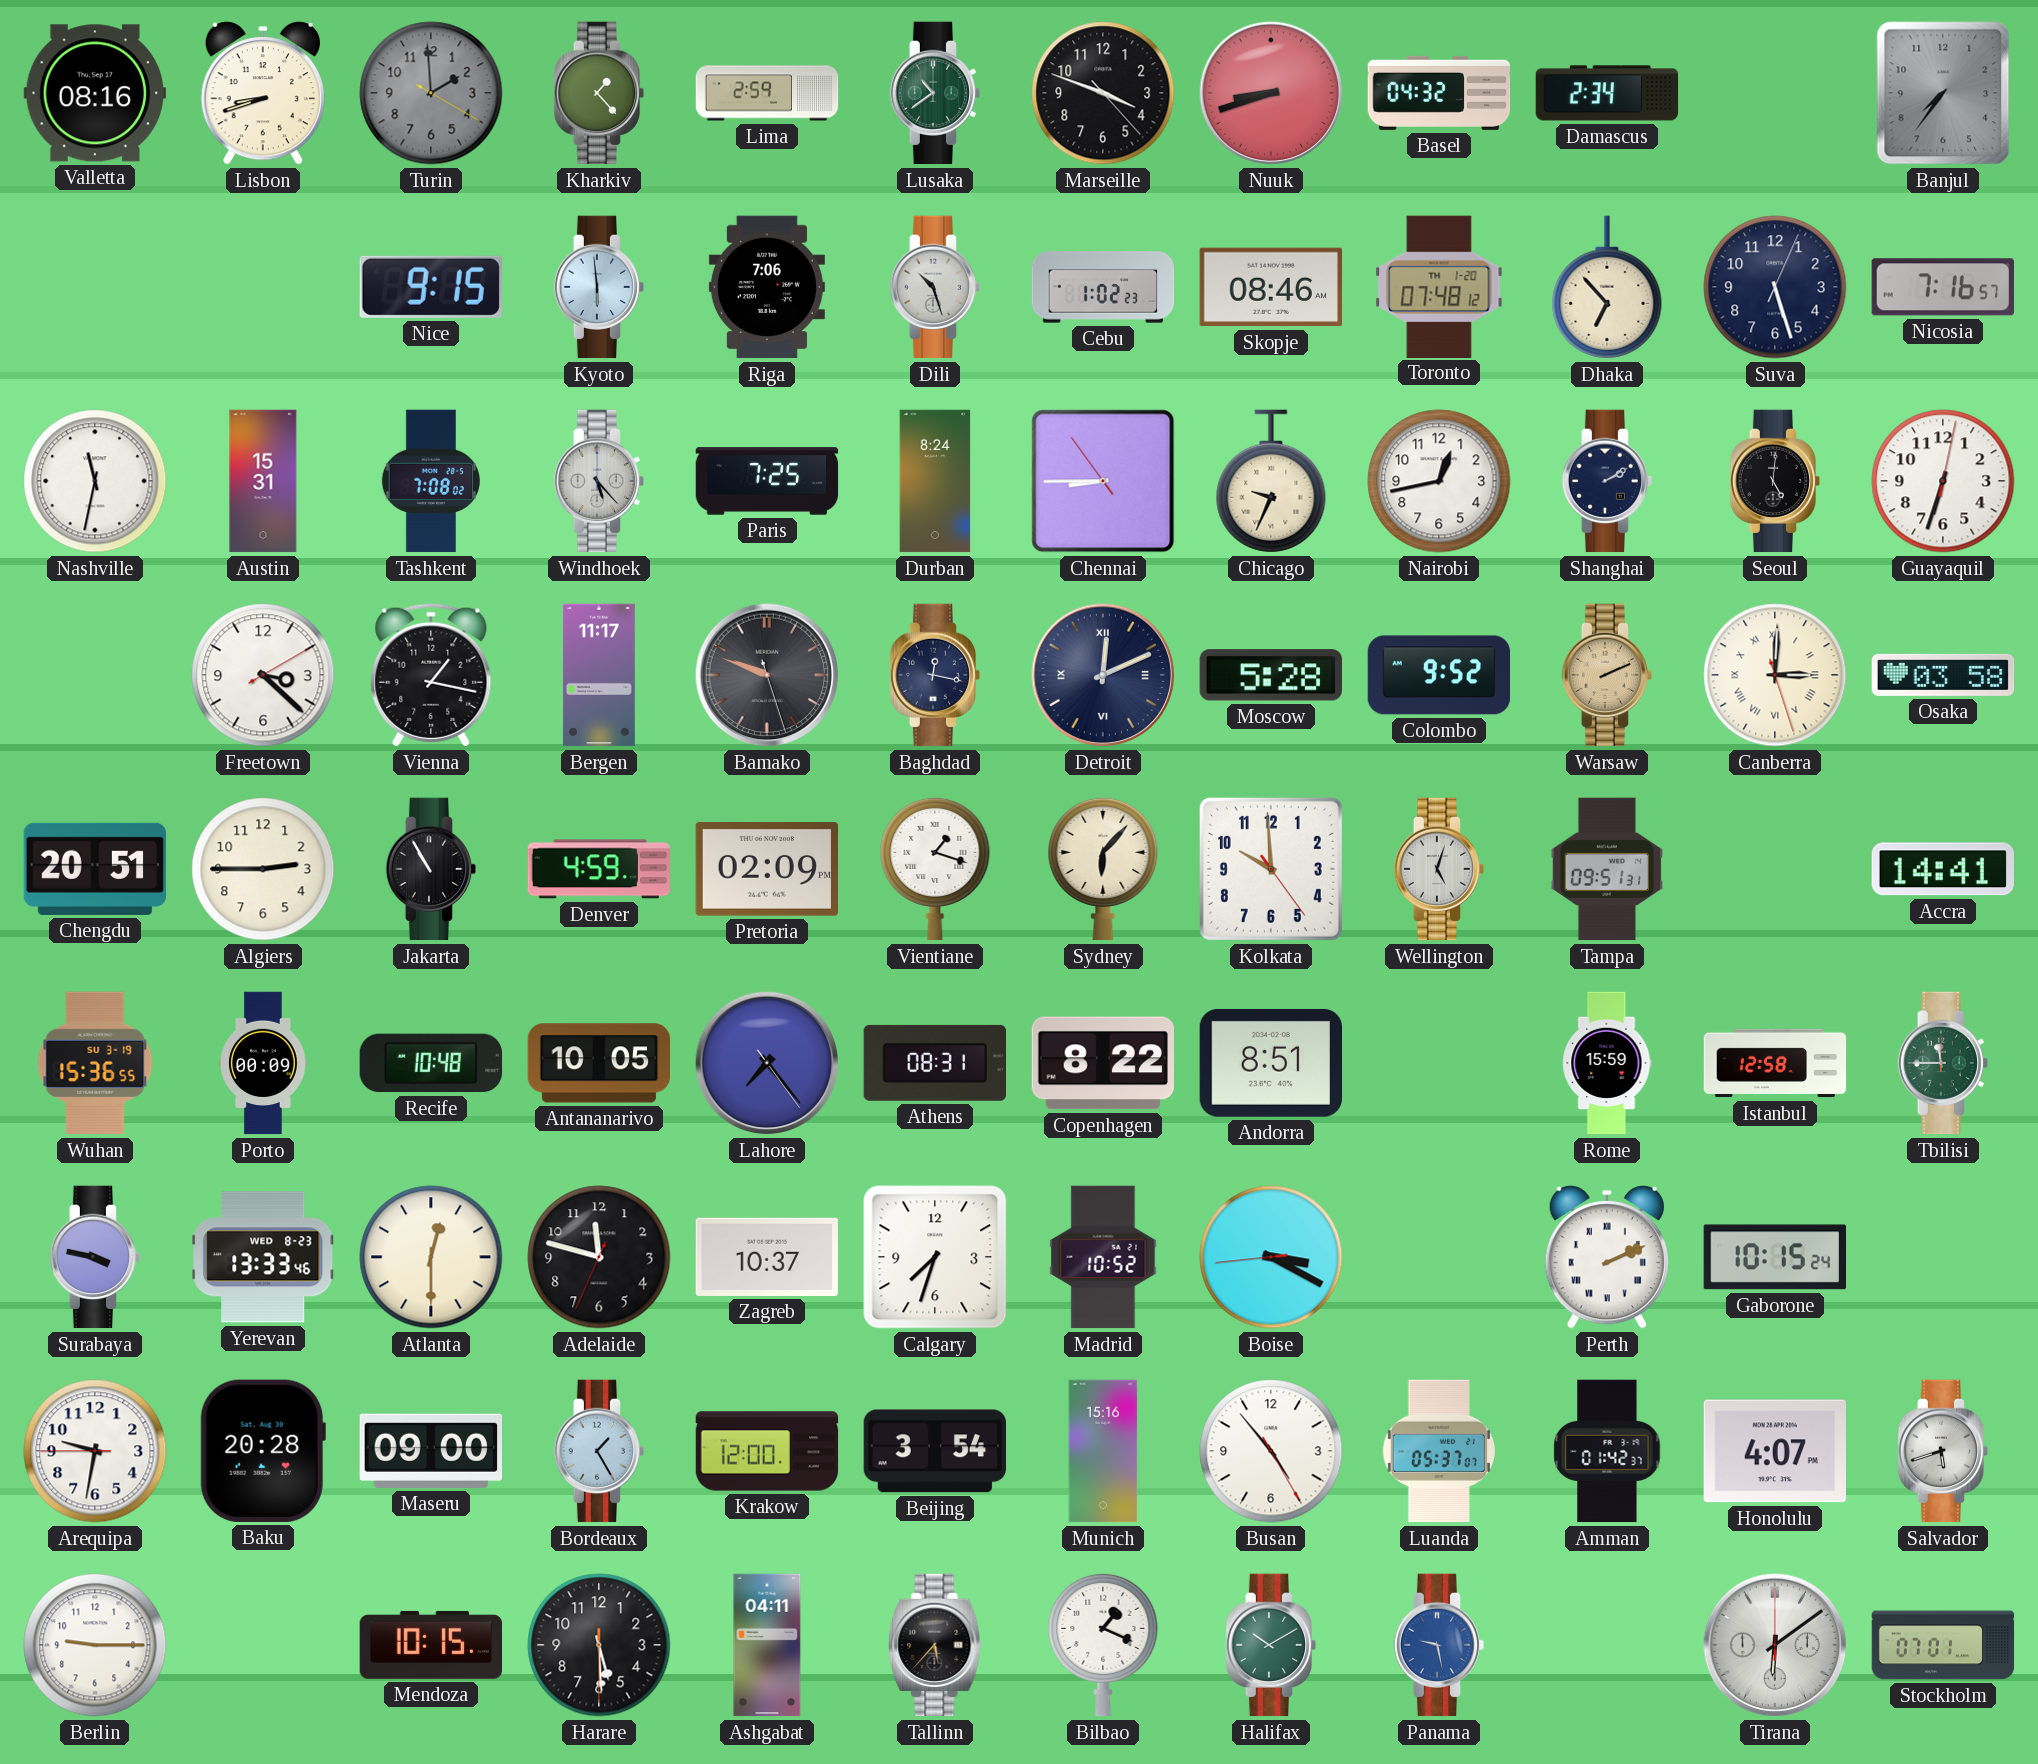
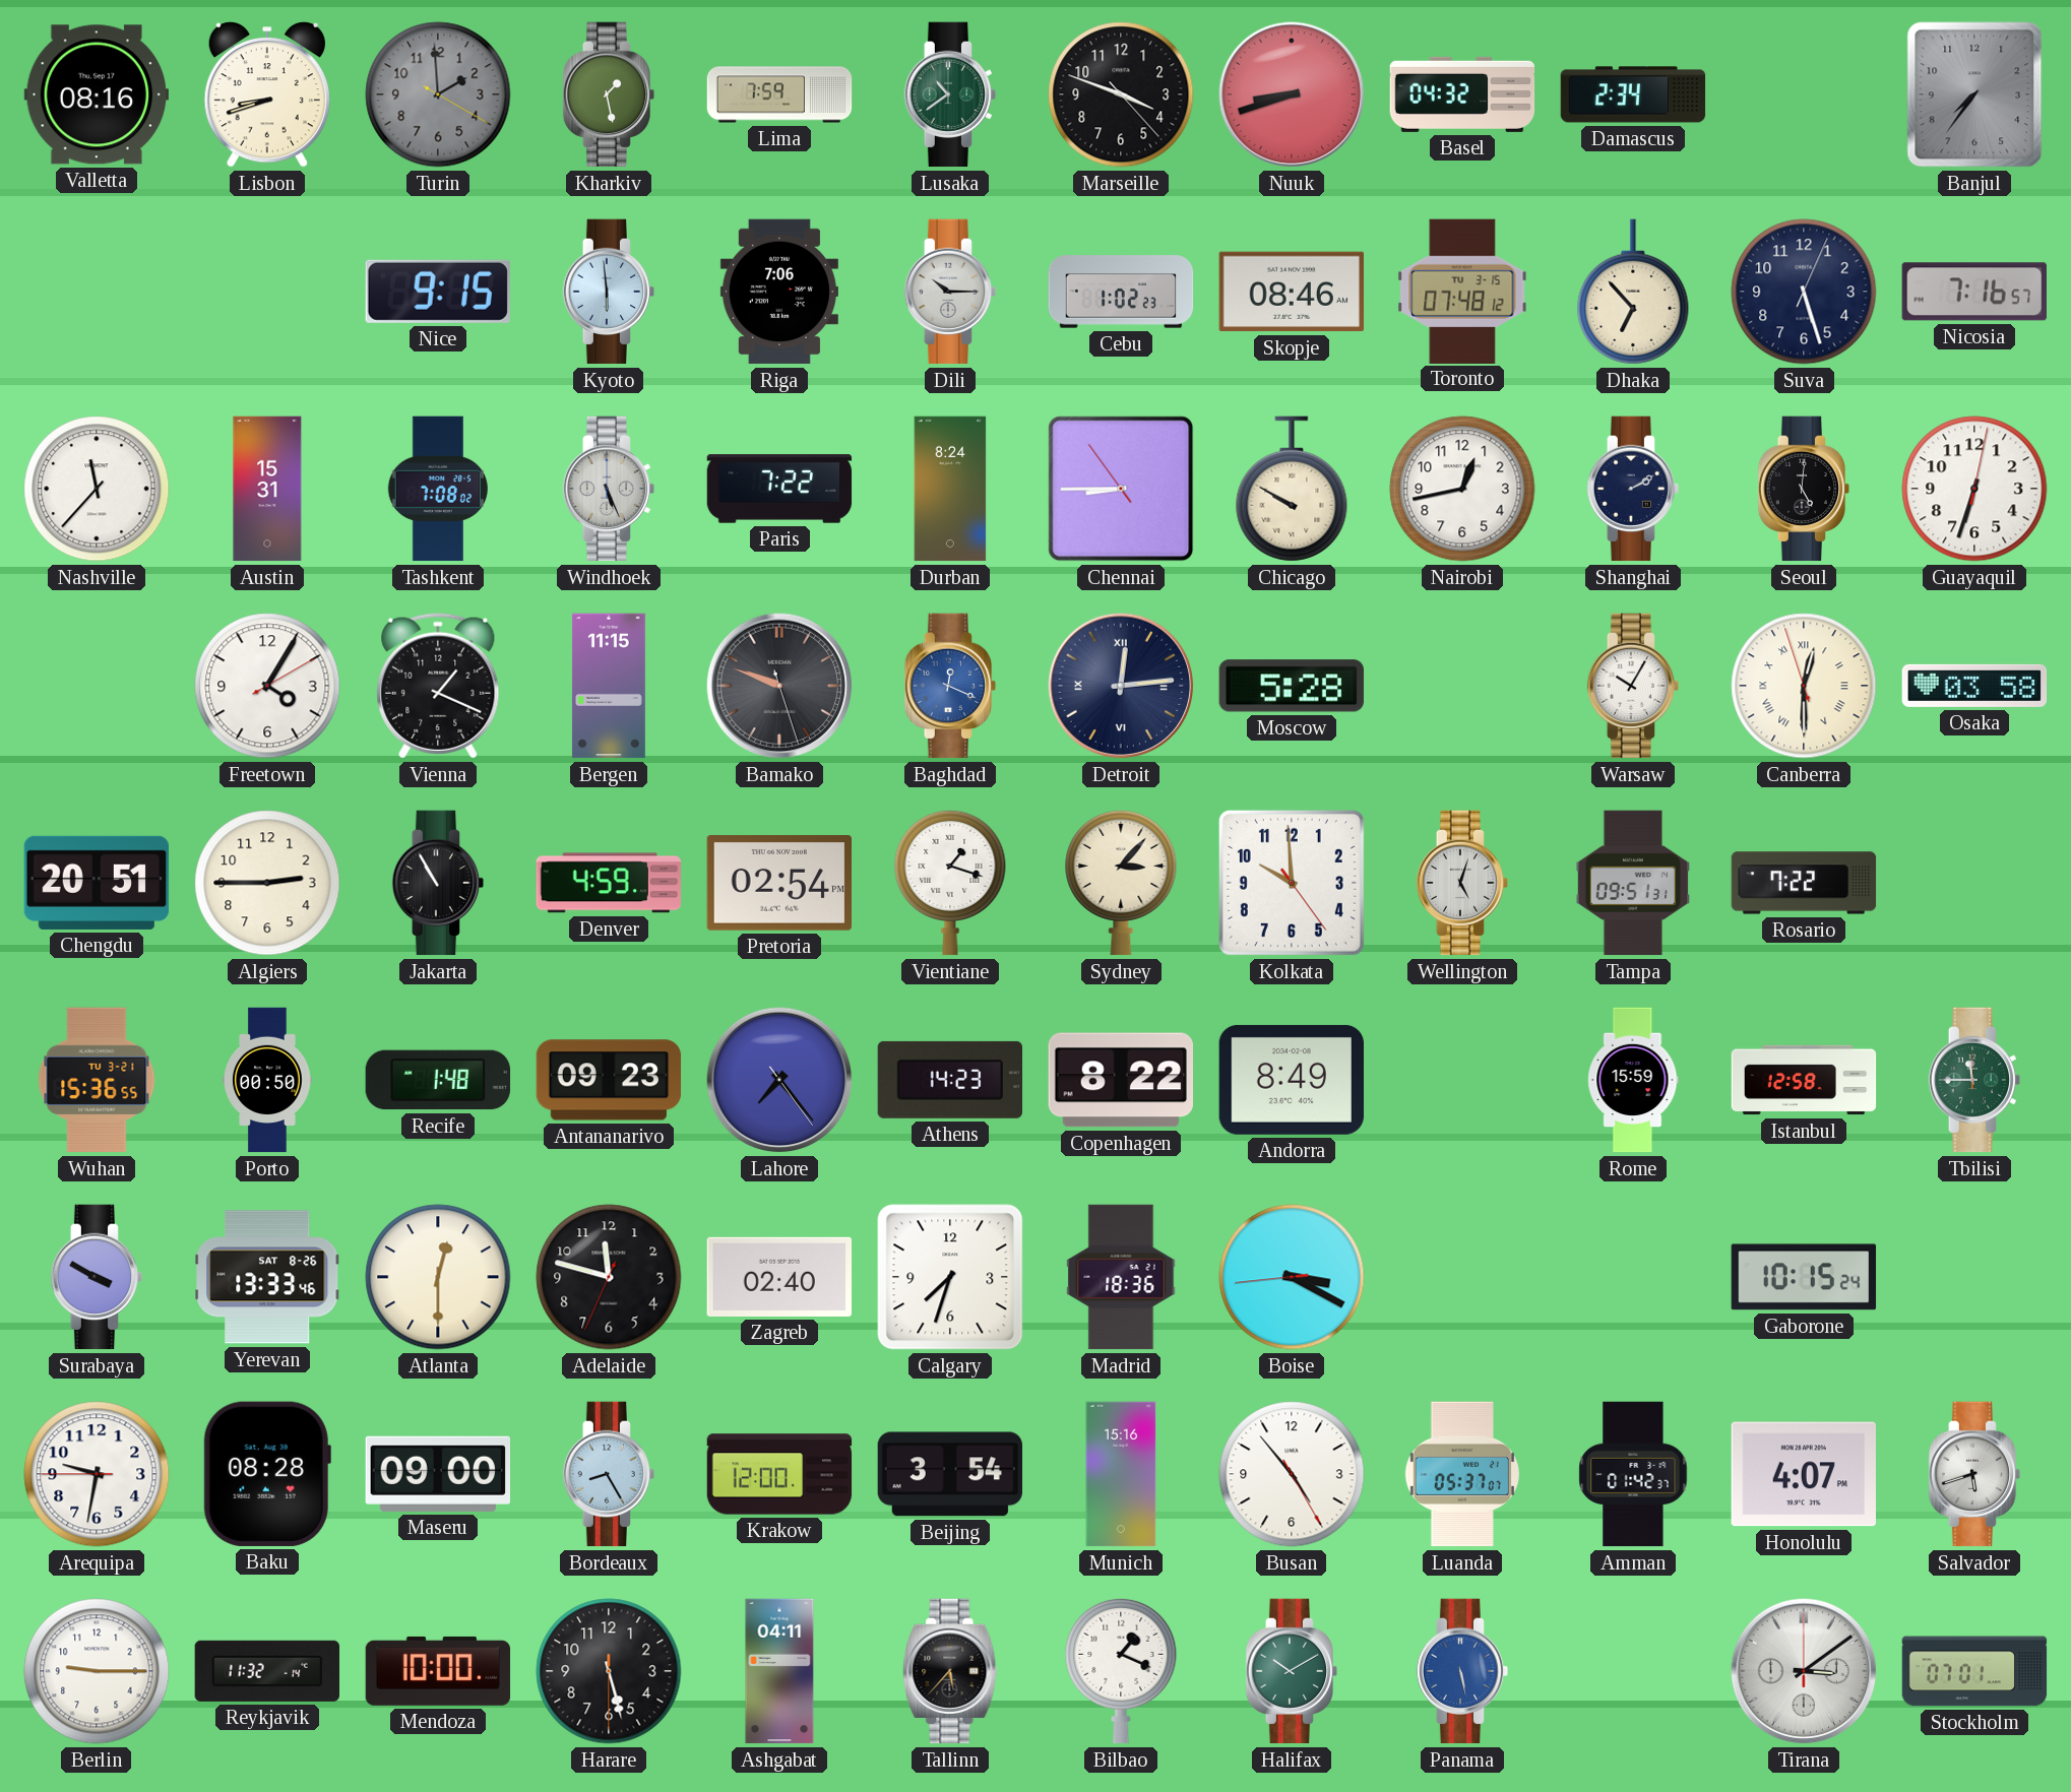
Kharkiv: 1:23 -> 1:28 (609, 94)
Lima: 2:59 -> 7:59 (779, 94)
Dili: 10:27 -> 10:15 (950, 292)
Toronto date: TH 1-20 -> TU 3-15 (1462, 291)
Nashville: 11:32 -> 11:37 (97, 489)
Windhoek: 5:23 -> 5:26 (609, 489)
Paris: 7:25 -> 7:22 (779, 489)
Chicago: 9:34 -> 9:50 (1292, 489)
Freetown: 3:22 -> 4:05 (267, 686)
Vienna: 1:17 -> 1:19 (438, 686)
Bergen: 11:17 -> 11:15 (609, 686)
Baghdad: 12:17 -> 12:19 (950, 686)
Baghdad dial: navy -> blue (950, 686)
Detroit: 12:11 -> 12:14 (1121, 686)
Colombo: 9:52 -> none (1439, 675)
Warsaw: 2:11 -> 10:05 (1633, 686)
Warsaw dial: champagne -> white (1633, 686)
Canberra: 3:00 -> 12:29 (1804, 686)
Pretoria: 02:09 -> 02:54 (778, 883)
Sydney: 6:07 -> 3:07 (1121, 883)
Rosario: none -> 7:22 (1804, 883)
Accra: 14:41 -> none (1942, 869)
Wuhan date: SU 3-19 -> TU 3-21 (97, 1080)
Porto: 00:09 -> 00:50 (267, 1080)
Recife: 10:48 -> 1:48 (438, 1080)
Antananarivo: 10:05 -> 09:23 (609, 1080)
Athens: 08:31 -> 14:23 (949, 1080)
Andorra: 8:51 -> 8:49 (1291, 1080)
Surabaya: 3:47 -> 3:50 (97, 1277)
Yerevan date: WED 8-23 -> SAT 8-26 (267, 1277)
Zagreb: 10:37 -> 02:40 (779, 1277)
Madrid: 10:52 -> 18:36 (1121, 1277)
Perth: 2:11 -> none (1607, 1257)
Baku: 20:28 -> 08:28 (267, 1474)
Bordeaux: 1:25 -> 8:25 (609, 1474)
Reykjavik: none -> 11:32 (266, 1671)
Mendoza: 10:15 -> 10:00 (438, 1671)
Harare: 5:29 -> 5:27 (609, 1671)
Panama: 9:28 -> 5:28 (1462, 1671)
Tirana: 6:09 -> 3:09 (1804, 1671)
